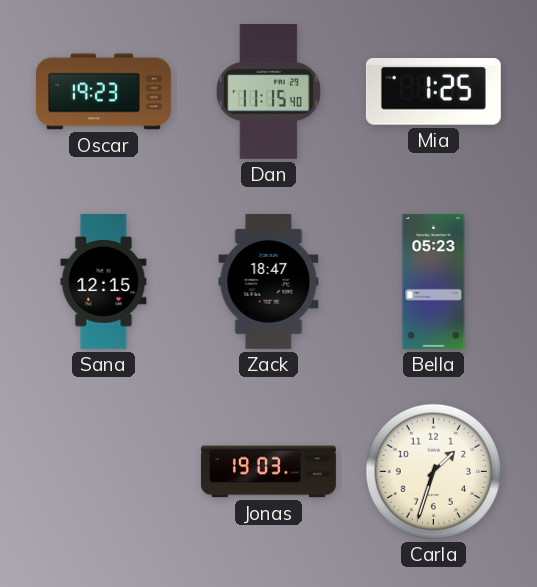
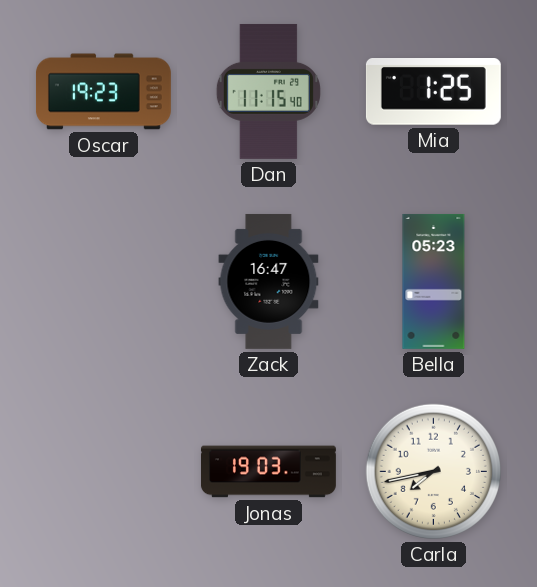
Sana: 12:15 -> none (104, 281)
Zack: 18:47 -> 16:47 (269, 281)
Carla: 1:33 -> 7:43 (433, 471)
